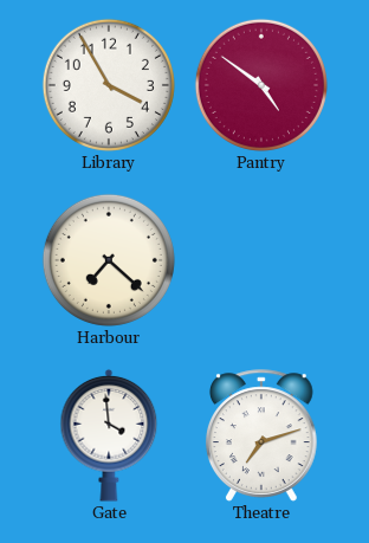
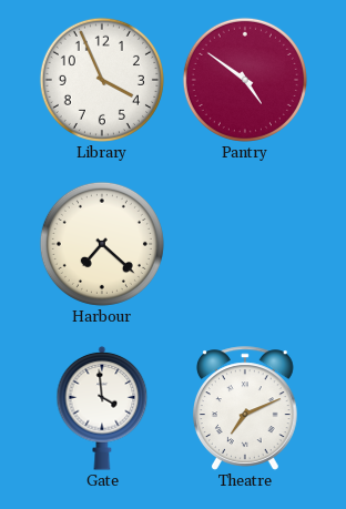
Library: 3:55 -> 3:56 (102, 80)
Theatre: 7:12 -> 7:11 (246, 408)
